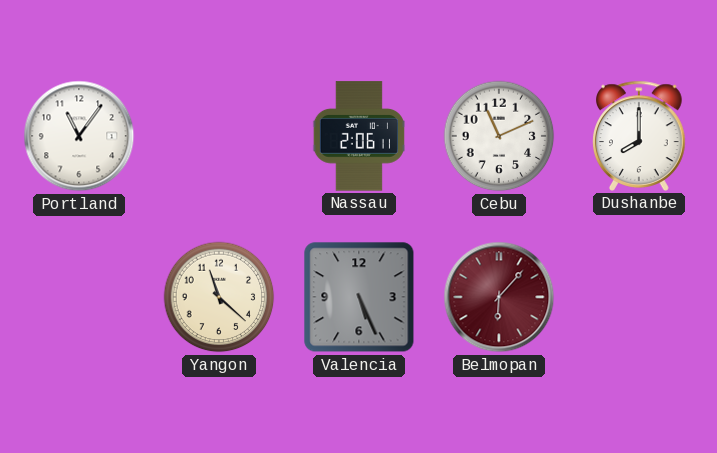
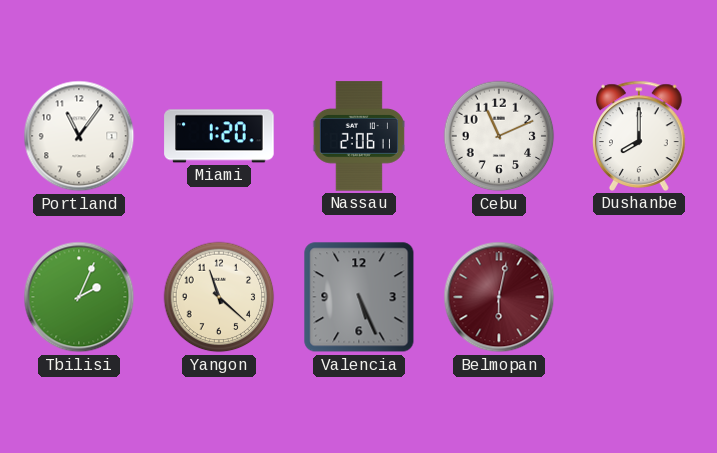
Miami: none -> 1:20 (219, 136)
Tbilisi: none -> 2:04 (79, 297)
Belmopan: 6:07 -> 6:02 (499, 297)
